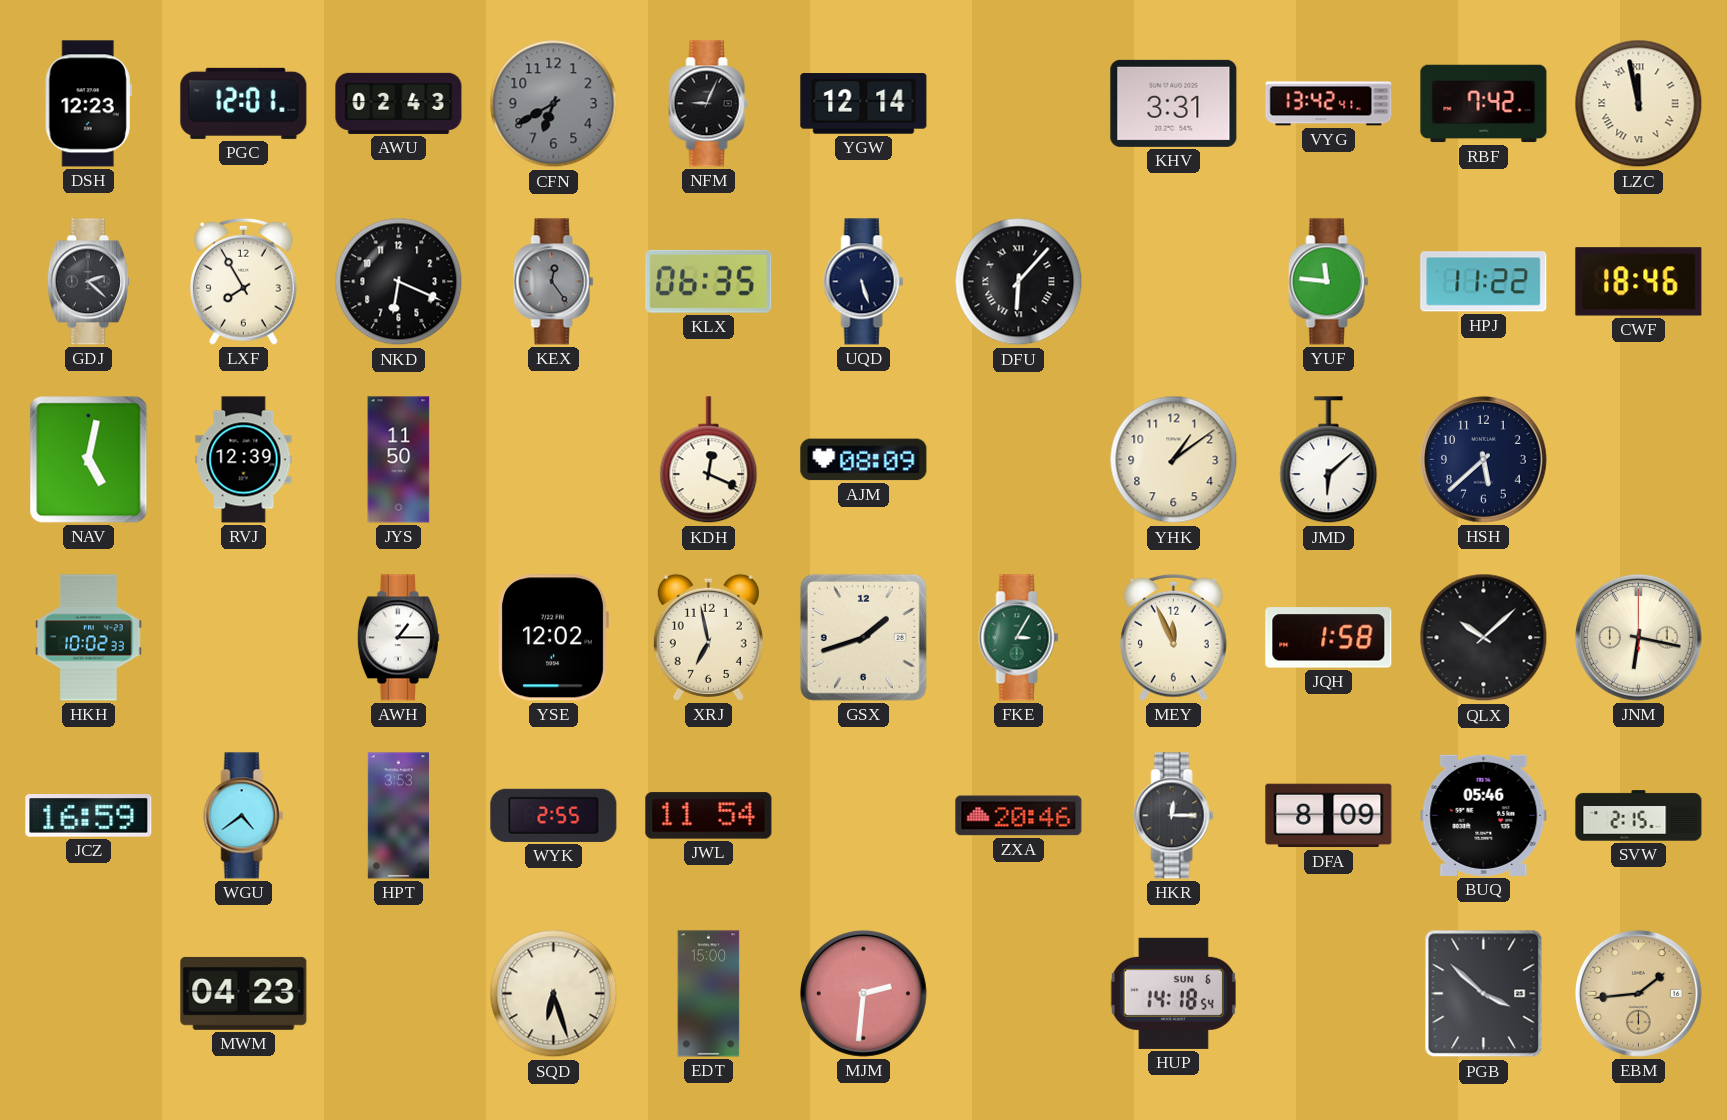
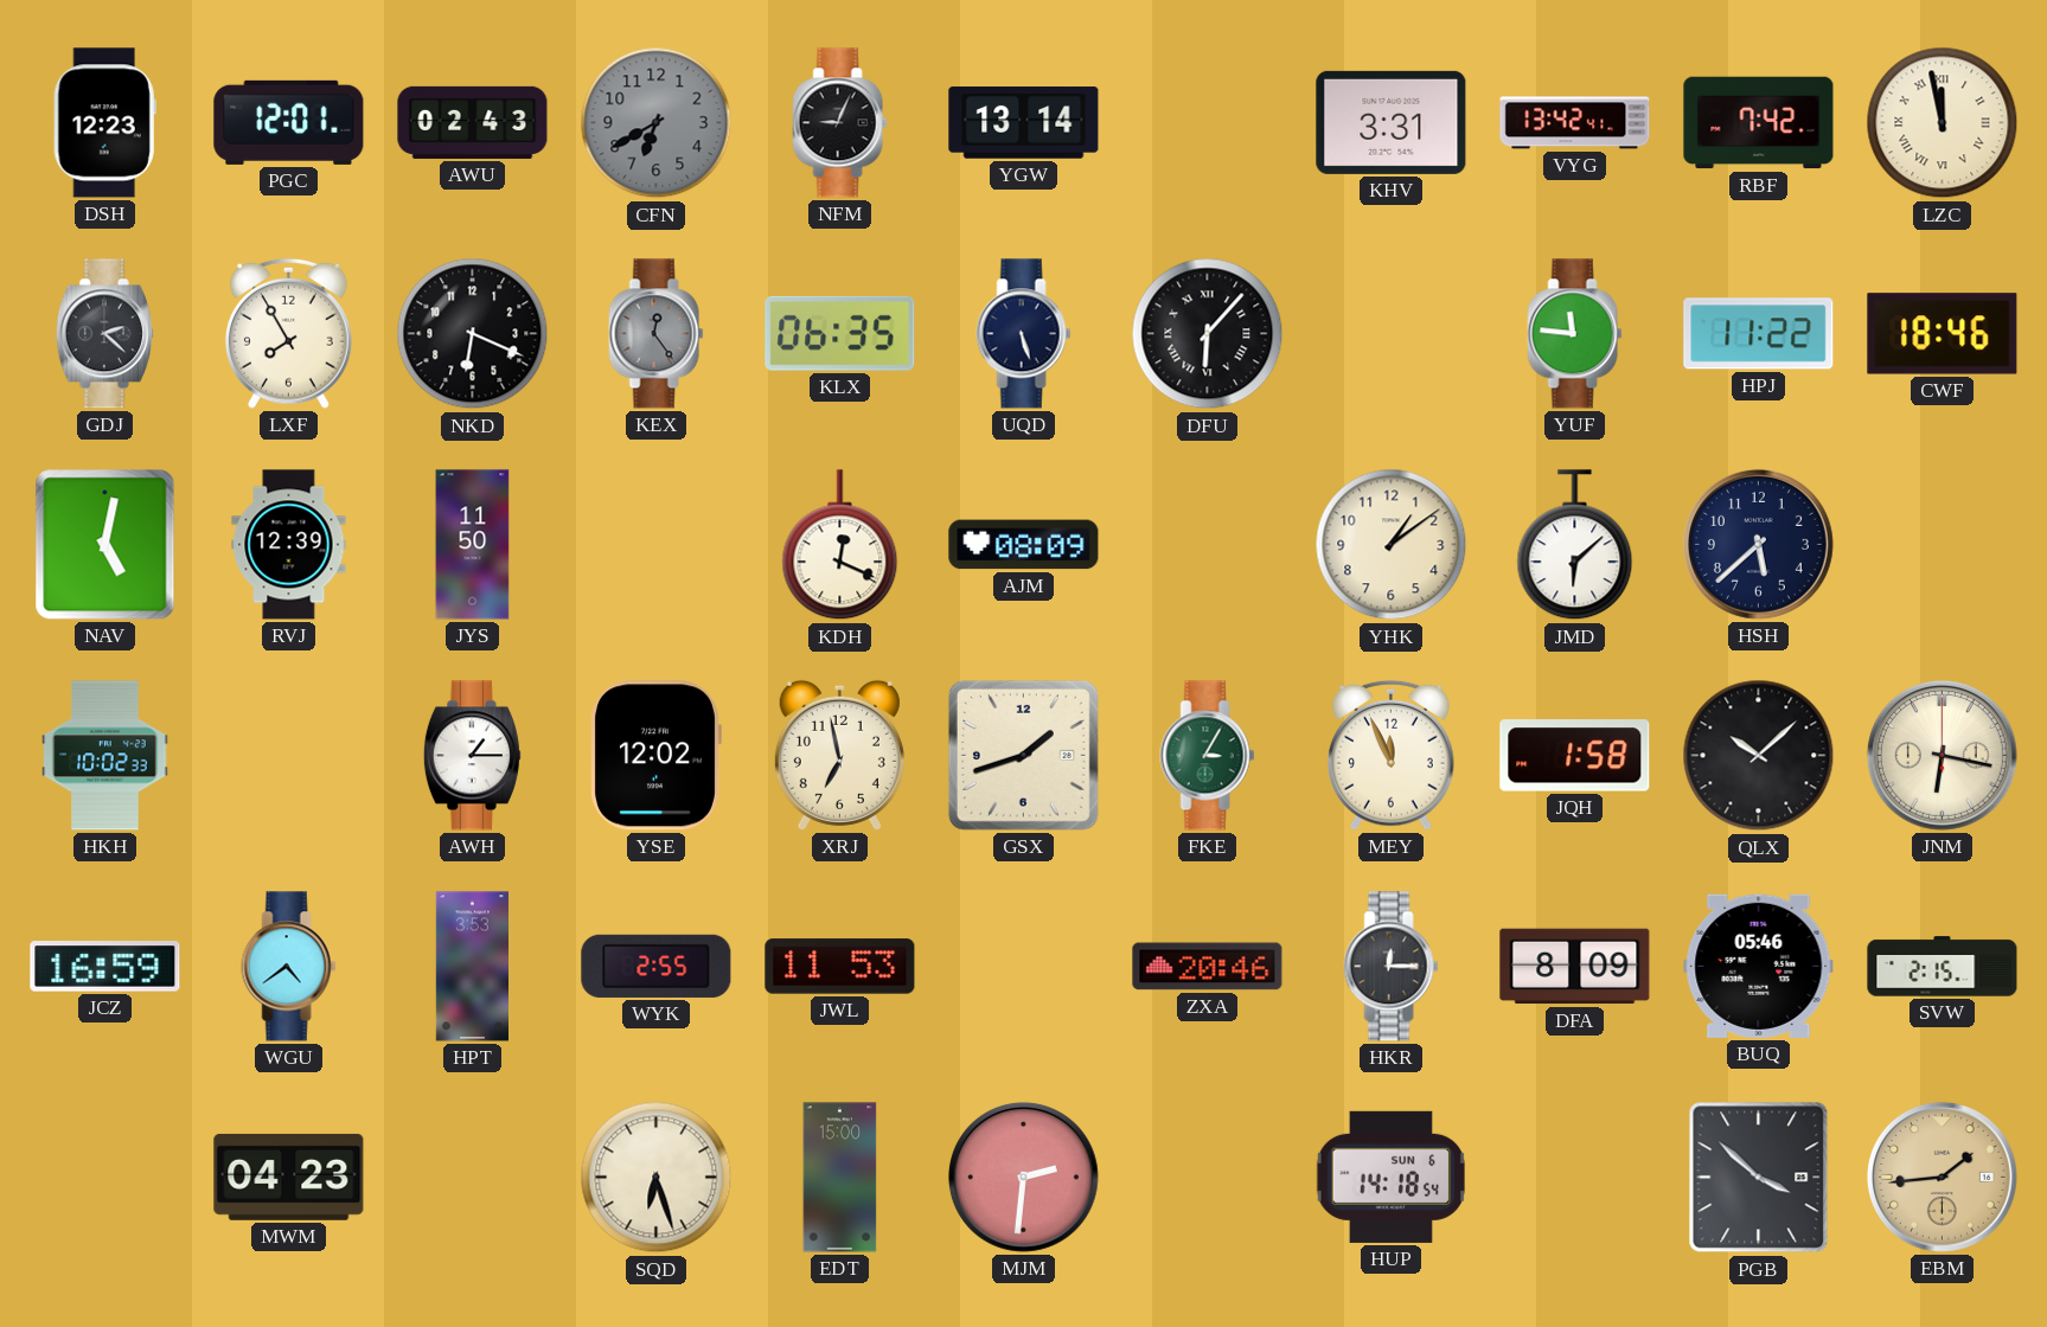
YGW: 12:14 -> 13:14 (1024, 123)
JWL: 11:54 -> 11:53 (840, 967)
